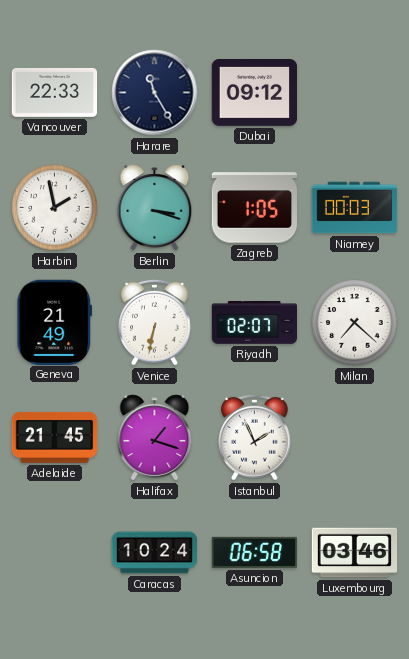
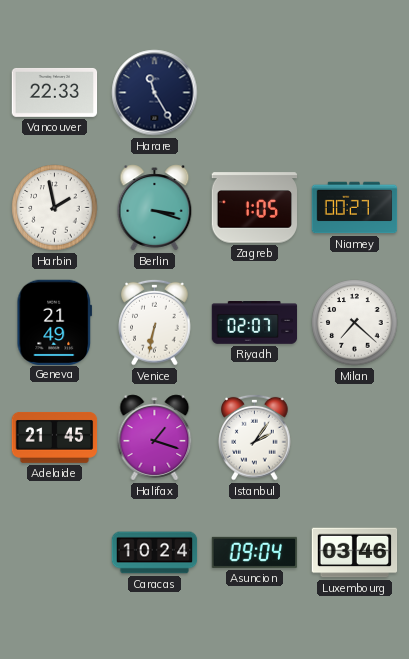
Dubai: 09:12 -> none (255, 92)
Niamey: 00:03 -> 00:27 (355, 208)
Istanbul: 1:56 -> 2:06 (255, 437)
Asuncion: 06:58 -> 09:04 (255, 552)
